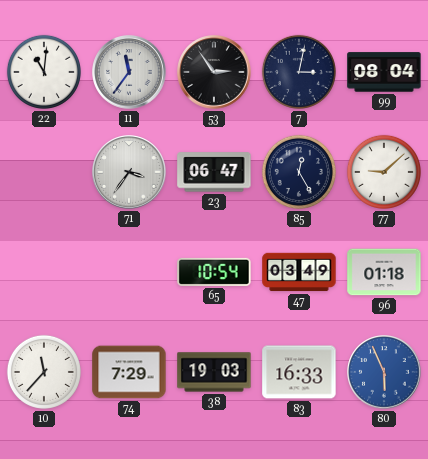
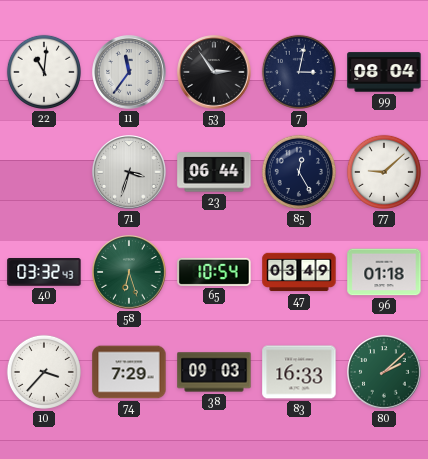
71: 3:36 -> 3:33 (129, 172)
23: 06:47 -> 06:44 (214, 172)
40: none -> 03:32 (44, 273)
58: none -> 6:27 (129, 272)
10: 11:37 -> 3:37 (44, 372)
38: 19:03 -> 09:03 (214, 372)
80: 5:56 -> 2:08 (384, 372)
80 dial: blue -> green (384, 372)
